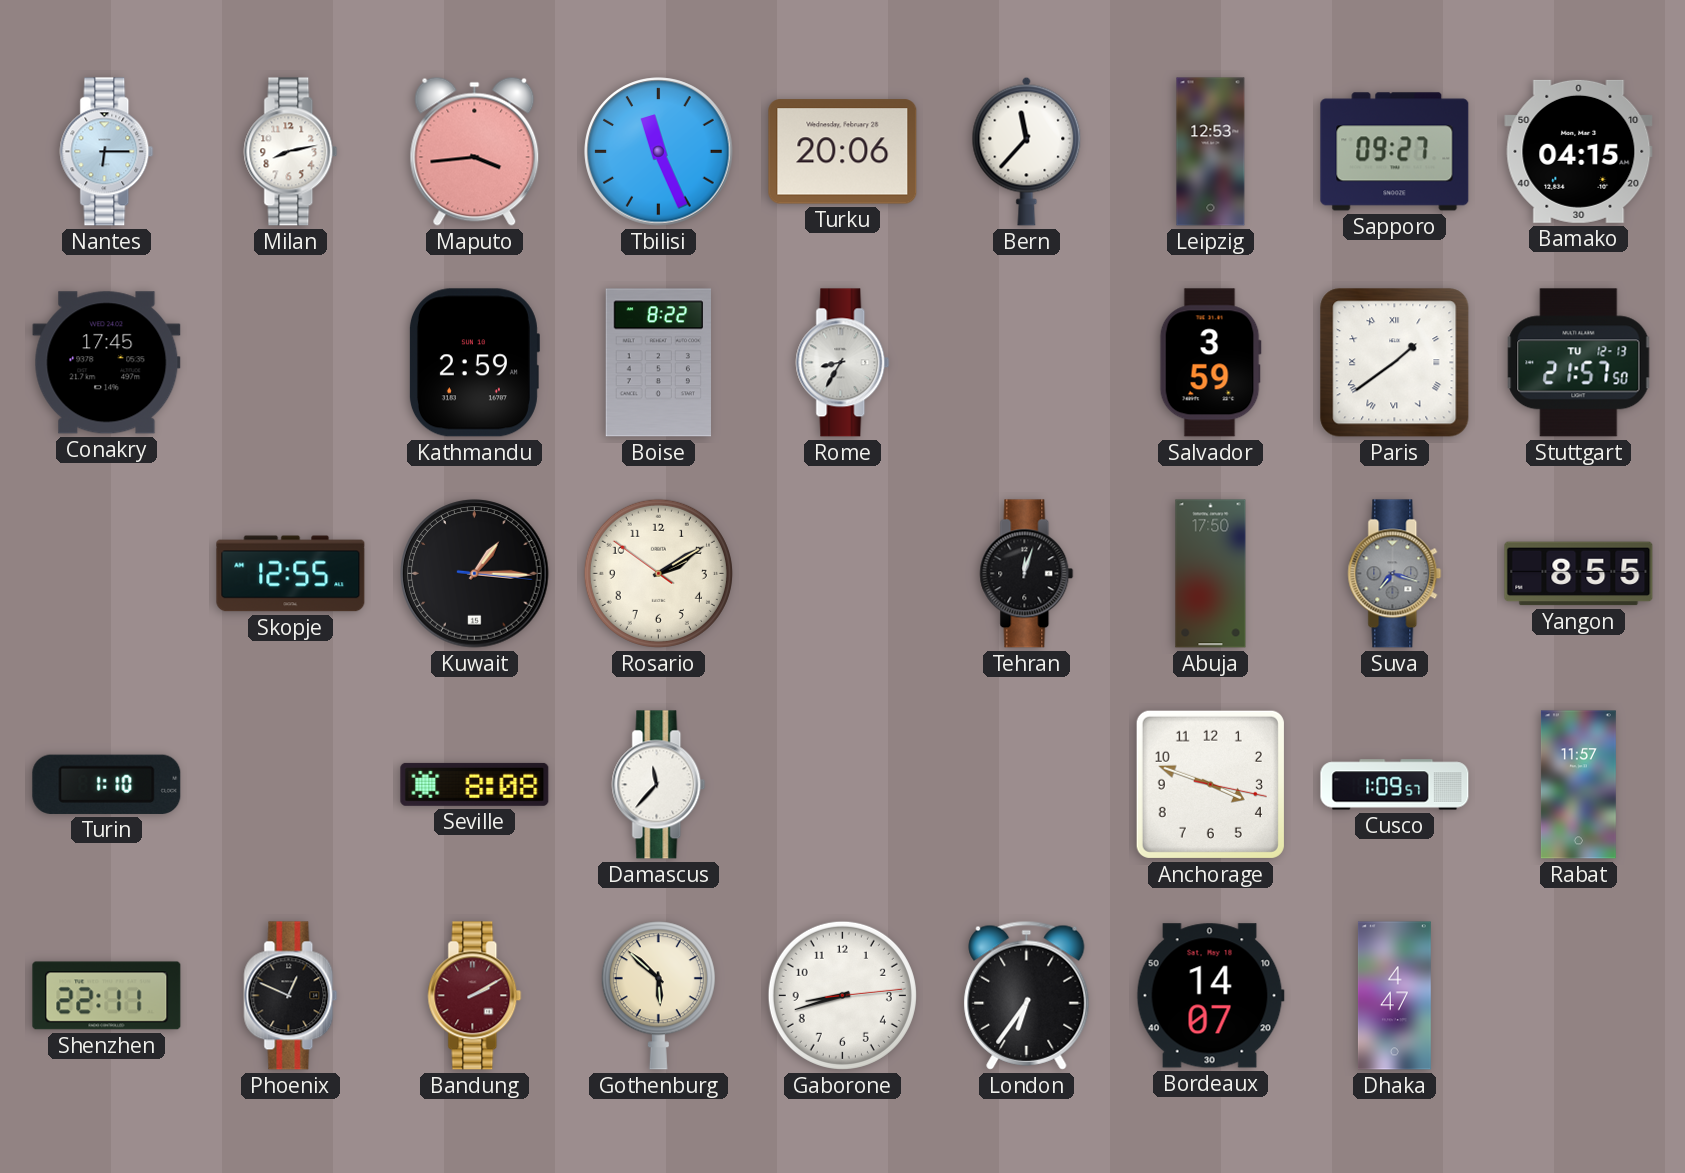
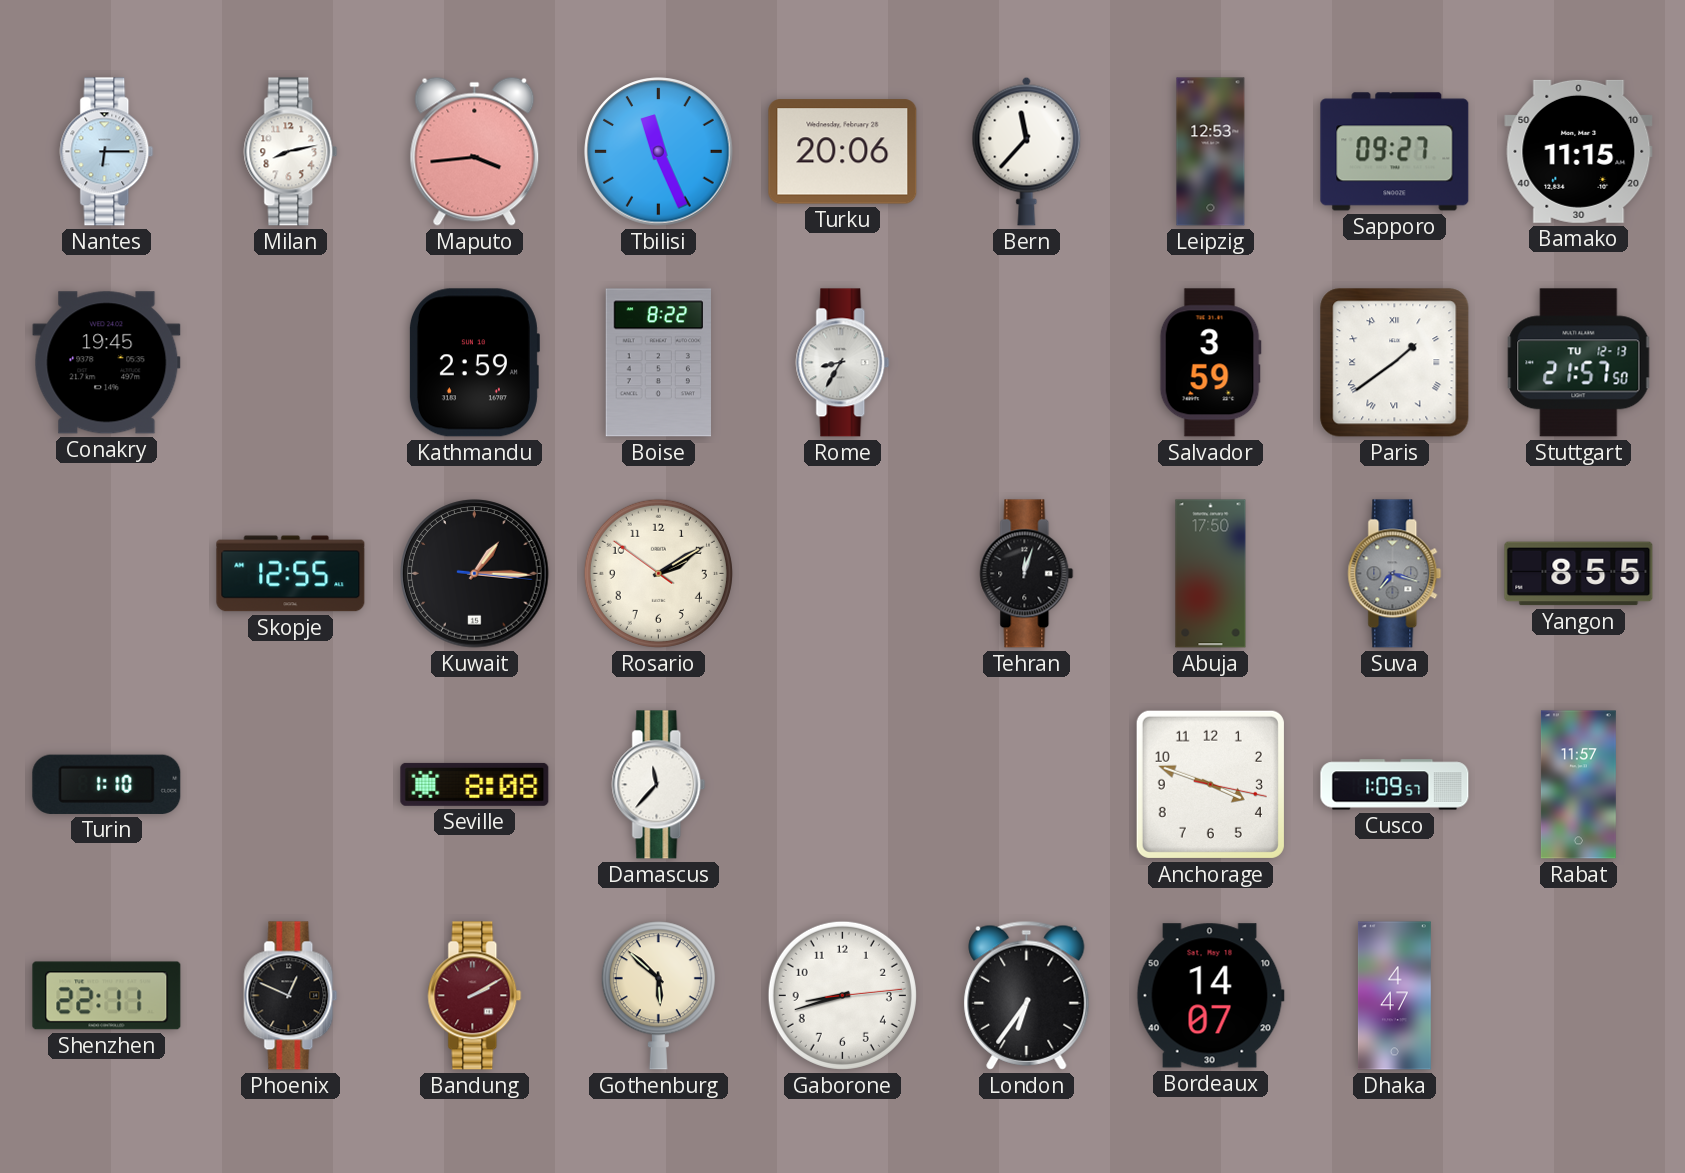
Bamako: 04:15 -> 11:15 (1579, 151)
Conakry: 17:45 -> 19:45 (107, 363)
